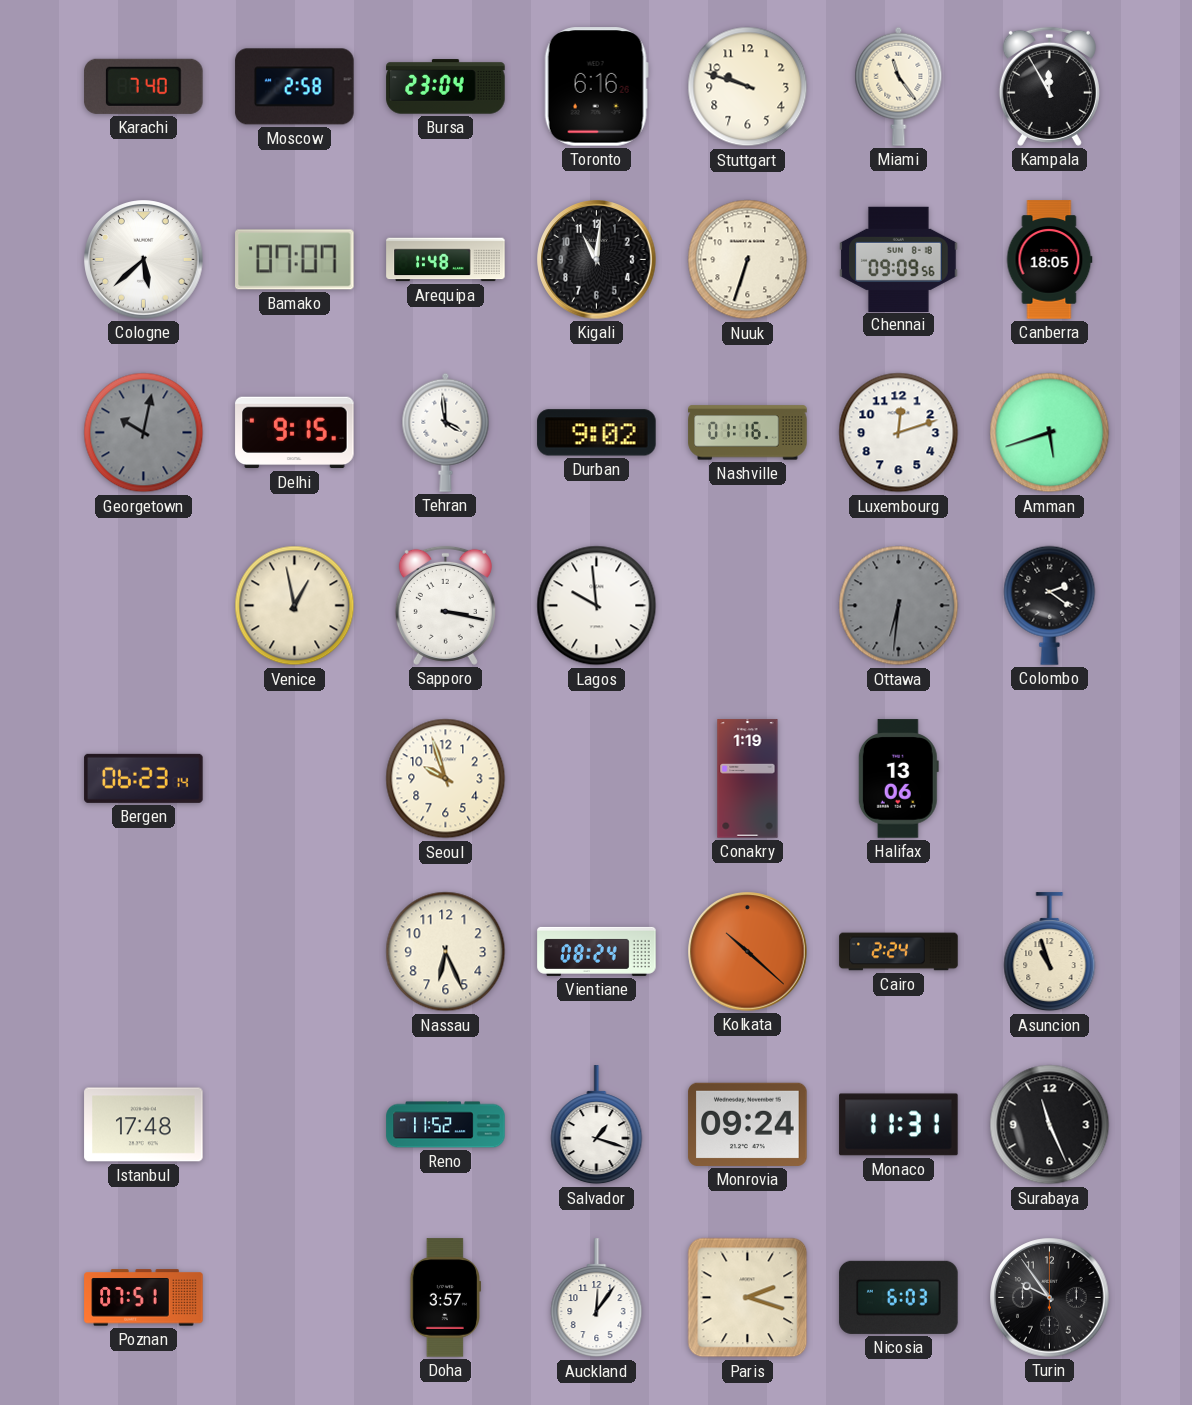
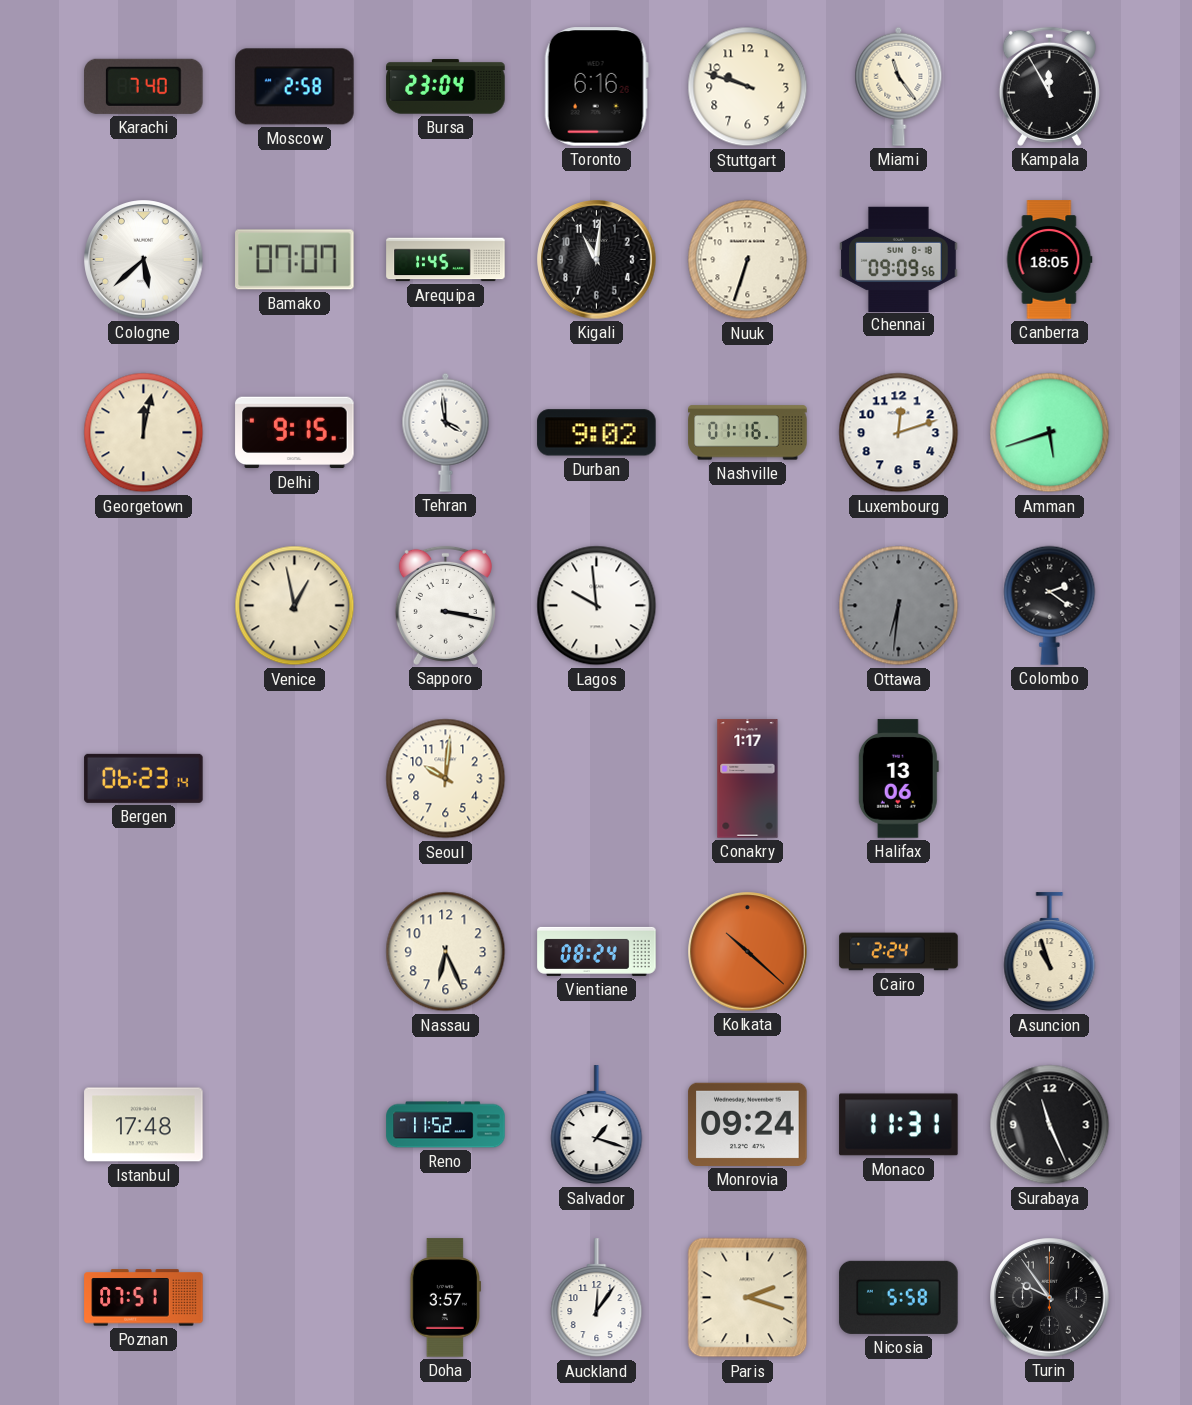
Arequipa: 1:48 -> 1:45 (446, 260)
Georgetown: 10:02 -> 12:02 (144, 433)
Georgetown dial: grey -> cream (144, 433)
Seoul: 9:57 -> 10:01 (446, 779)
Conakry: 1:19 -> 1:17 (748, 779)
Nicosia: 6:03 -> 5:58 (899, 1297)
